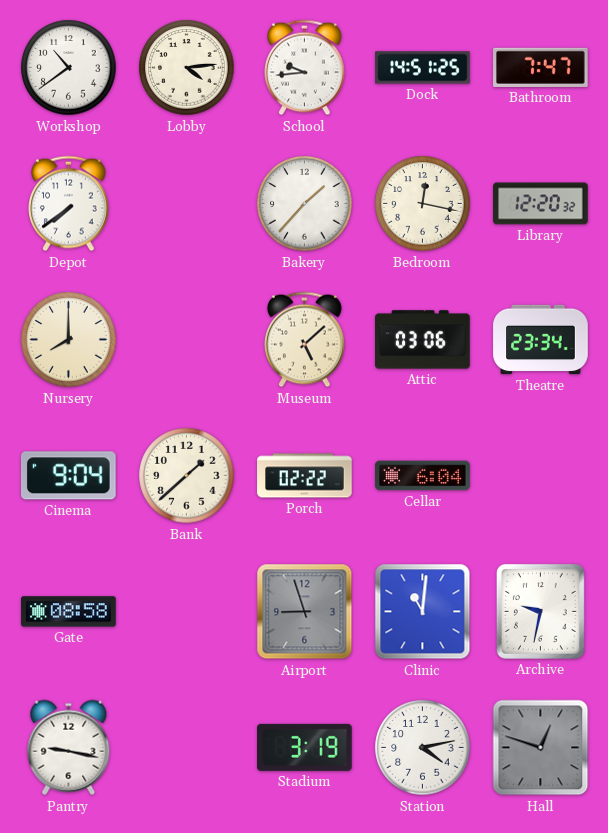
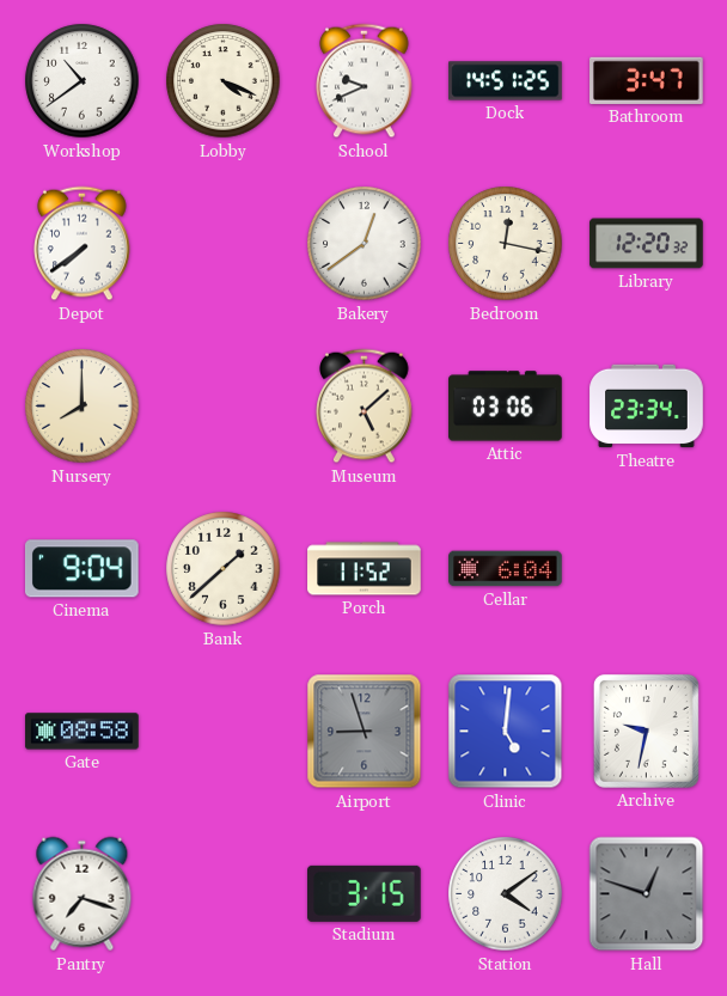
Lobby: 4:14 -> 4:19 (224, 81)
School: 9:44 -> 9:41 (365, 81)
Bathroom: 7:47 -> 3:47 (647, 80)
Bakery: 1:37 -> 12:39 (365, 244)
Porch: 02:22 -> 11:52 (365, 569)
Clinic: 11:01 -> 5:01 (506, 732)
Pantry: 9:17 -> 7:18 (83, 894)
Stadium: 3:19 -> 3:15 (365, 893)
Station: 4:13 -> 4:09 (506, 894)
